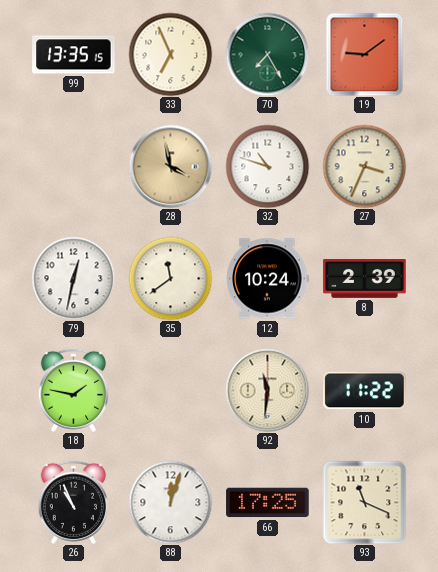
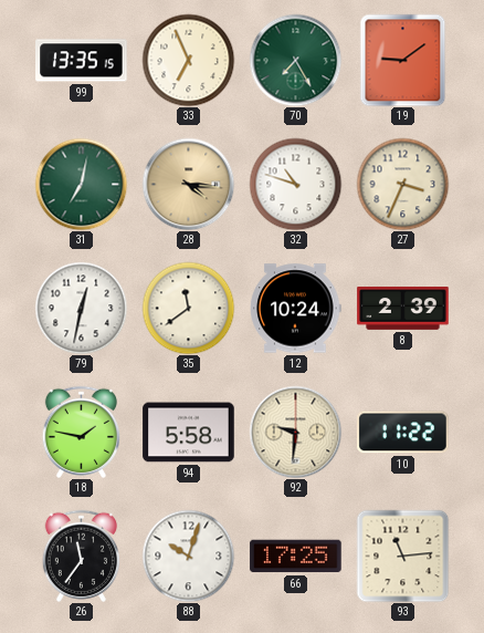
31: none -> 7:02 (81, 184)
28: 3:58 -> 4:16 (188, 184)
94: none -> 5:58 (189, 433)
92: 11:31 -> 9:31 (295, 432)
26: 10:56 -> 11:36 (81, 556)
88: 12:03 -> 10:03 (188, 556)
93: 11:19 -> 11:14 (402, 556)
